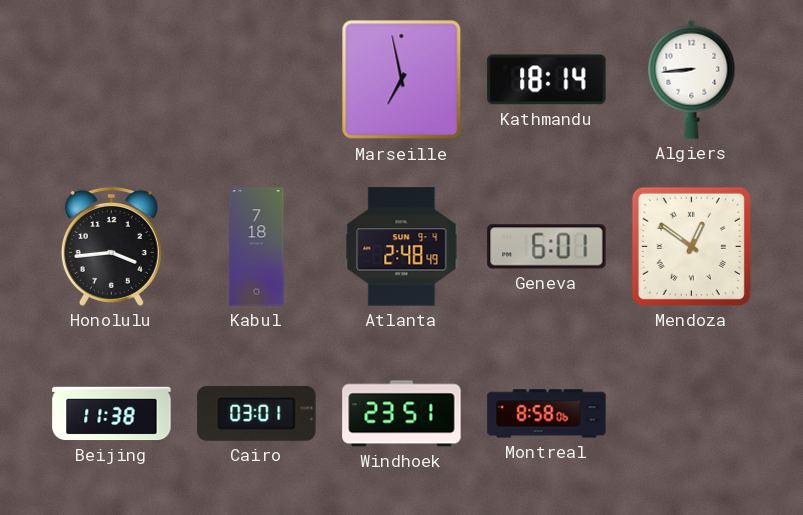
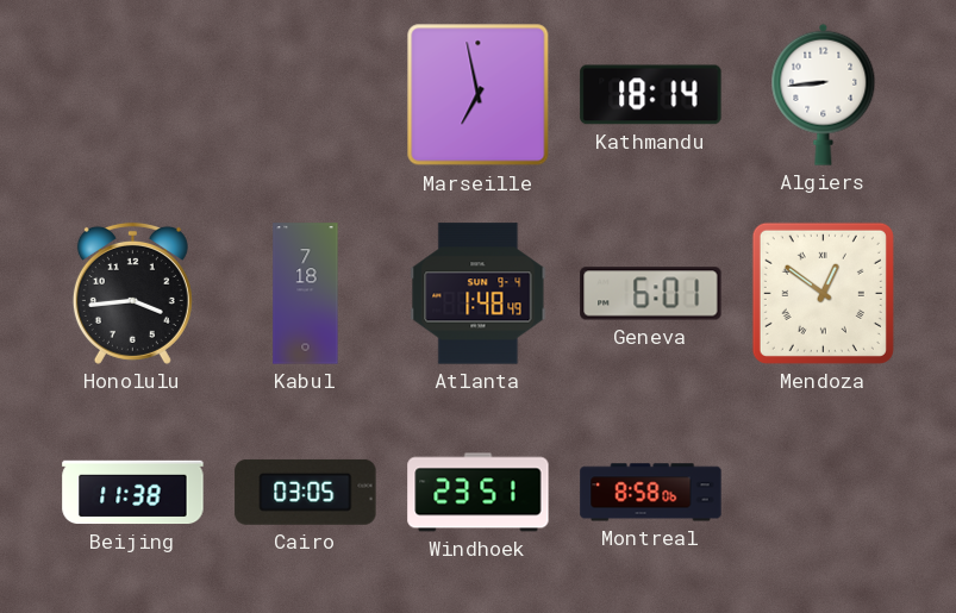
Atlanta: 2:48 -> 1:48 (479, 294)
Cairo: 03:01 -> 03:05 (306, 492)
